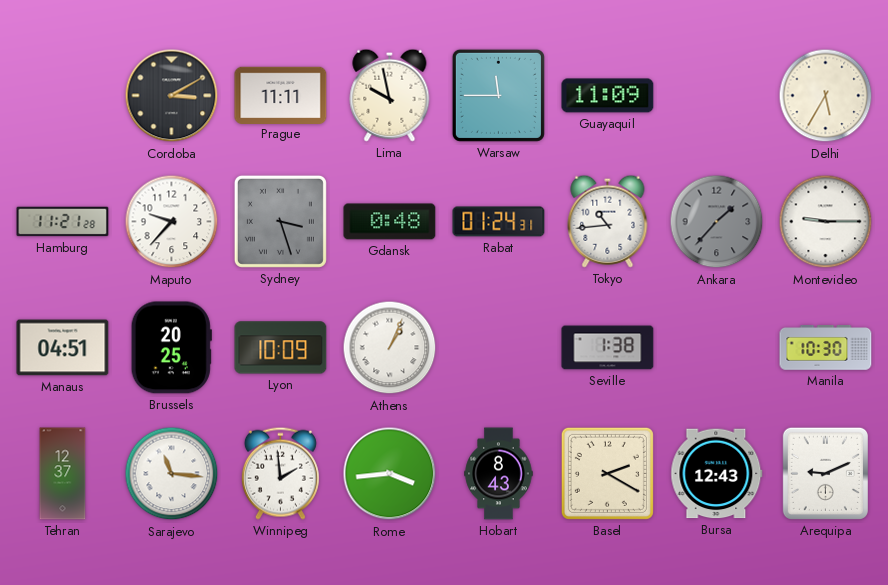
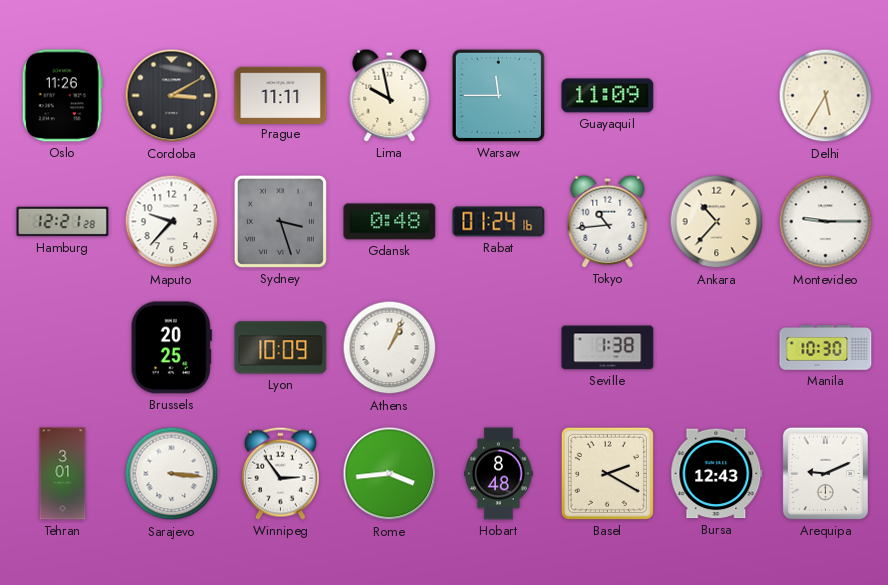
Oslo: none -> 11:26 (62, 96)
Hamburg: 11:21 -> 12:21 (63, 222)
Rabat: 01:24:31 -> 01:24:16 (499, 222)
Ankara: 1:37 -> 10:37 (717, 222)
Ankara dial: grey -> cream (717, 222)
Manaus: 04:51 -> none (63, 348)
Tehran: 12:37 -> 3:01 (63, 474)
Sarajevo: 11:16 -> 3:16 (172, 474)
Winnipeg: 1:59 -> 2:54 (280, 473)
Hobart: 8:43 -> 8:48 (499, 474)
